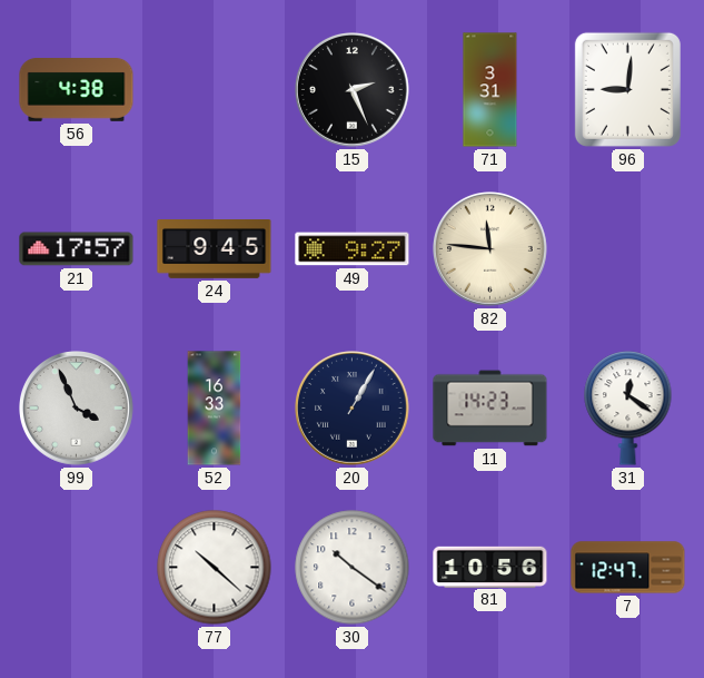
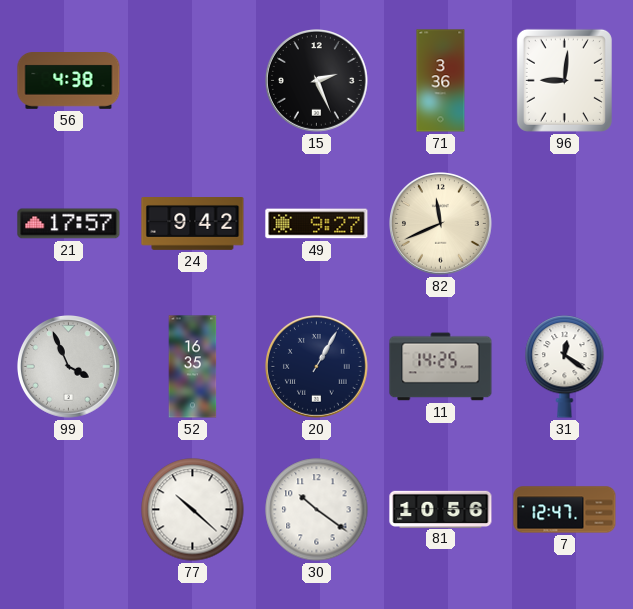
71: 3:31 -> 3:36 (441, 81)
24: 9:45 -> 9:42 (193, 224)
82: 11:46 -> 11:41 (441, 224)
52: 16:33 -> 16:35 (193, 367)
11: 14:23 -> 14:25 (441, 367)
